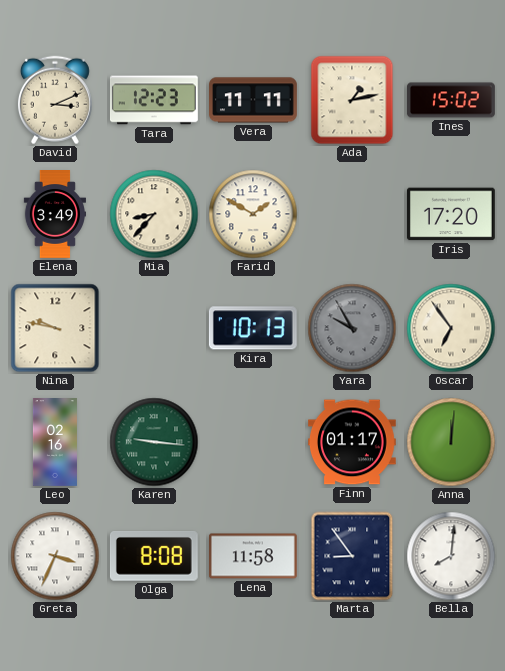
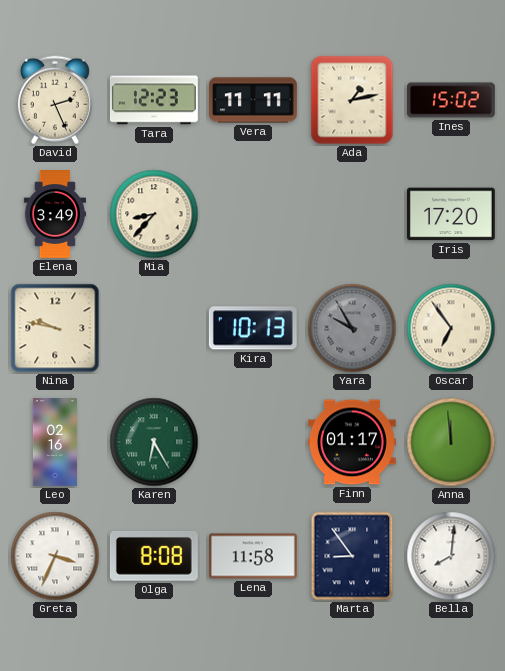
David: 3:11 -> 2:26 (55, 100)
Farid: 1:50 -> none (253, 214)
Karen: 9:16 -> 6:25 (154, 442)
Anna: 12:01 -> 11:59 (451, 442)
